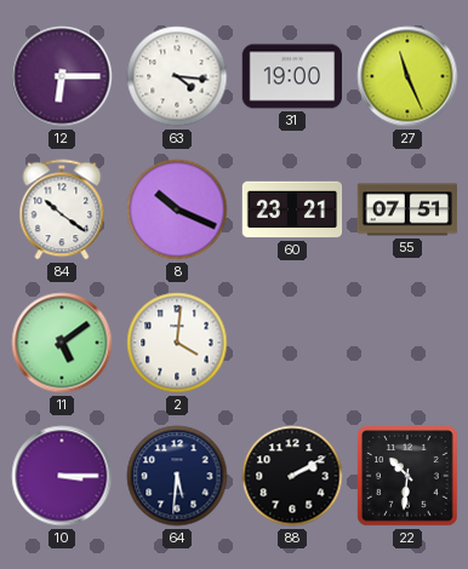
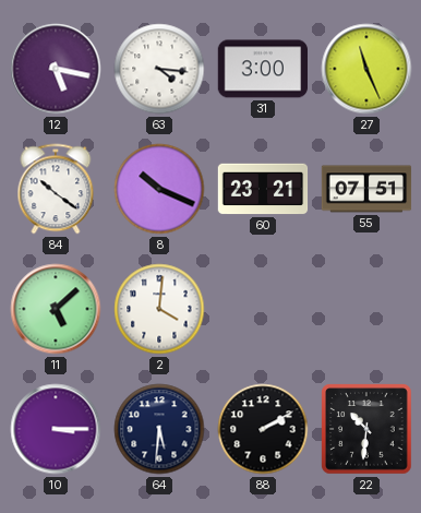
12: 6:15 -> 5:17 (56, 69)
31: 19:00 -> 3:00 (262, 69)
11: 5:09 -> 5:08 (56, 309)
